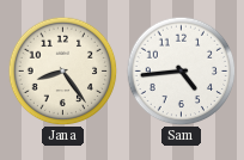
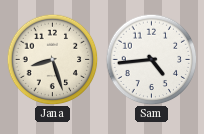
Jana: 8:24 -> 8:27 (52, 59)
